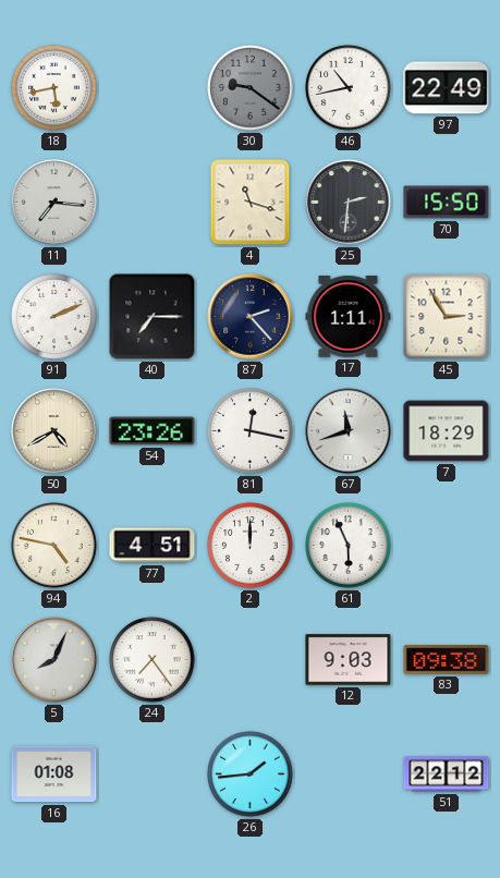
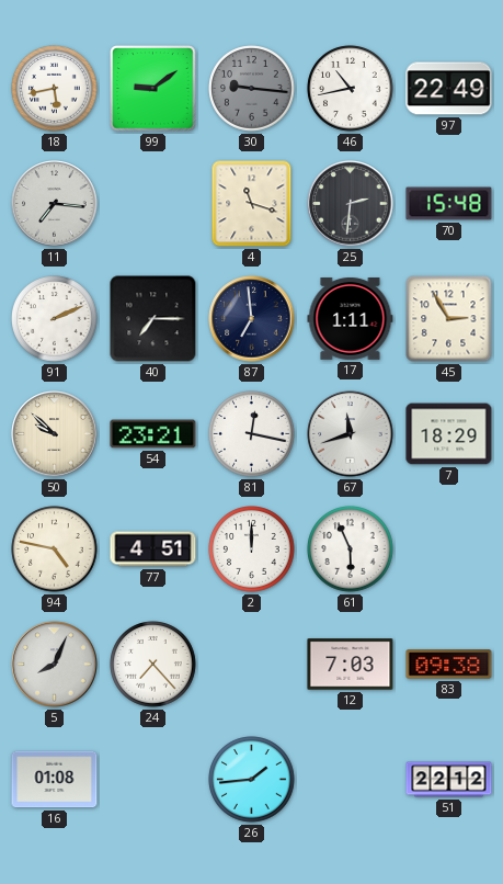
99: none -> 9:09 (153, 89)
30: 9:21 -> 9:16 (252, 89)
70: 15:50 -> 15:48 (449, 204)
87: 2:23 -> 6:59 (252, 319)
50: 4:40 -> 9:52 (55, 434)
54: 23:26 -> 23:21 (153, 434)
24: 7:24 -> 7:23 (153, 665)
12: 9:03 -> 7:03 (351, 665)
